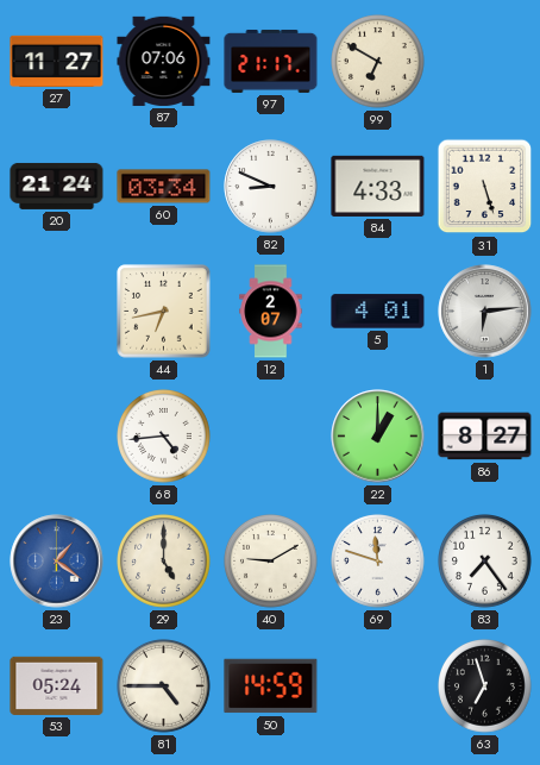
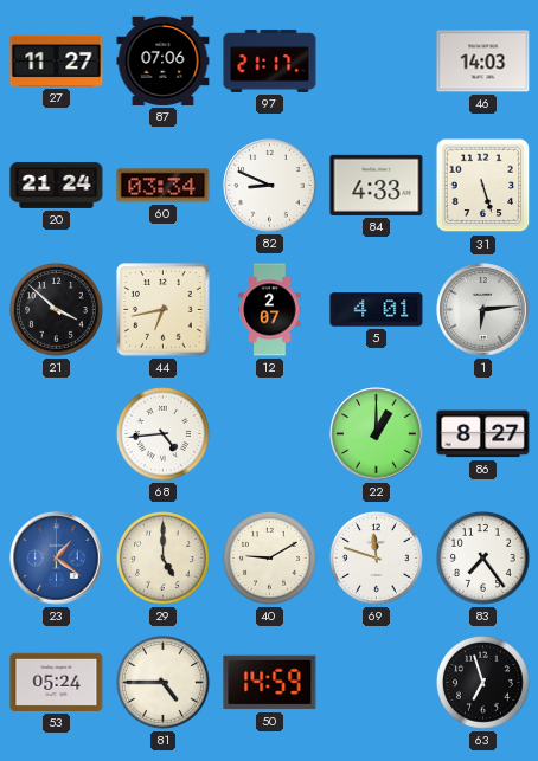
99: 6:50 -> none (378, 62)
46: none -> 14:03 (483, 62)
21: none -> 3:52 (57, 310)
